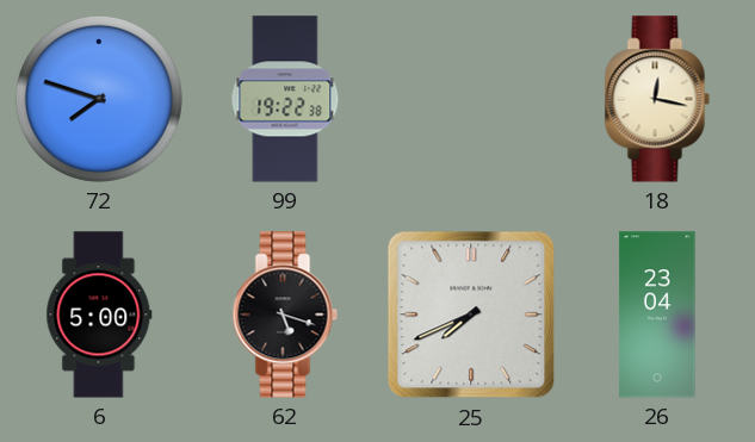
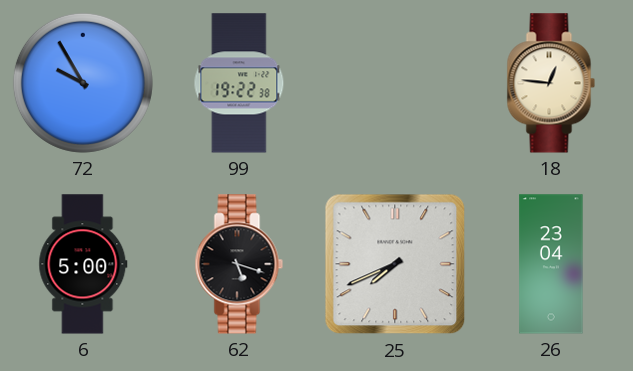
72: 7:48 -> 9:55 (83, 83)
18: 12:17 -> 12:46 (551, 83)
